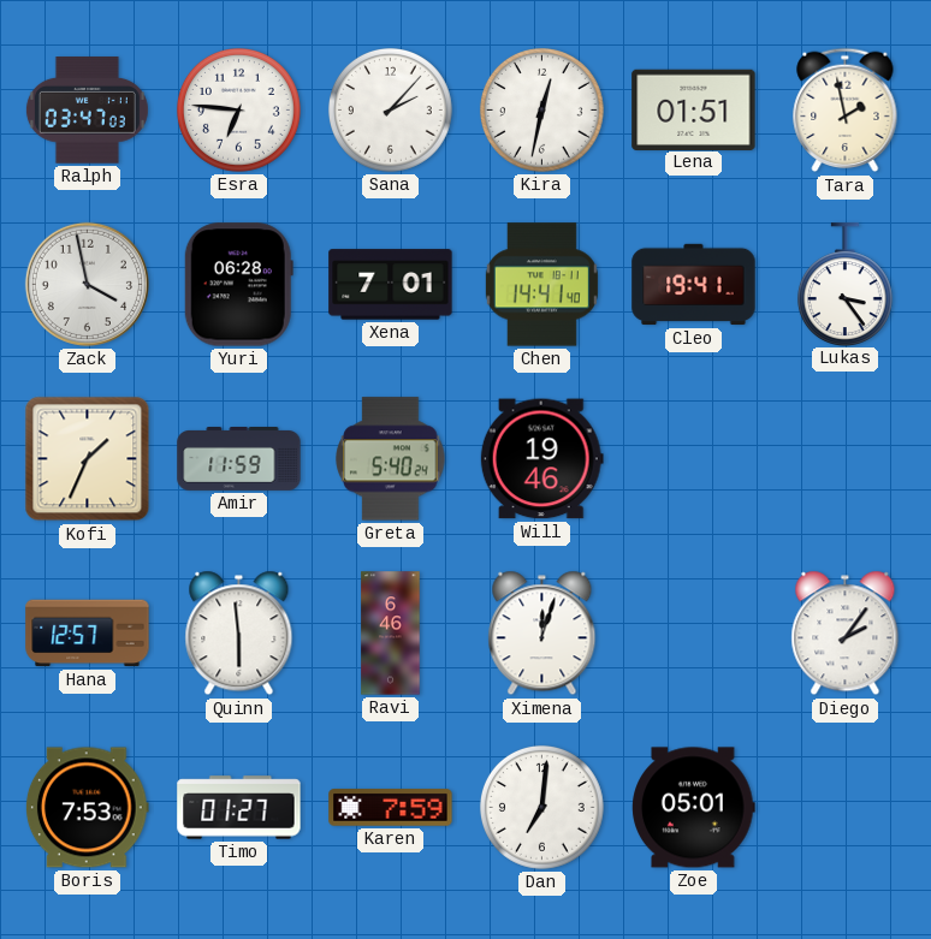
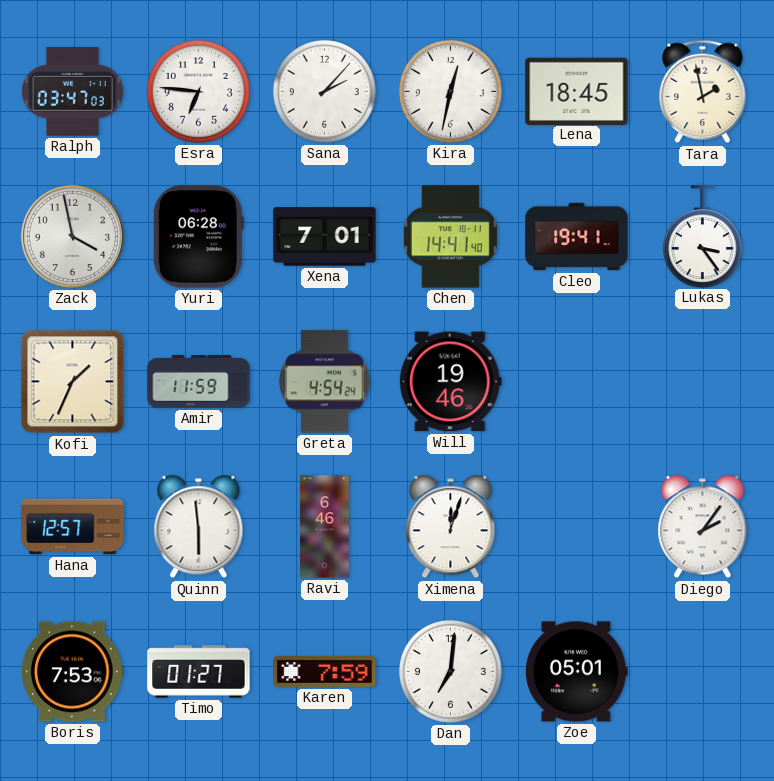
Lena: 01:51 -> 18:45 (577, 91)
Greta: 5:40 -> 4:54 (325, 382)
